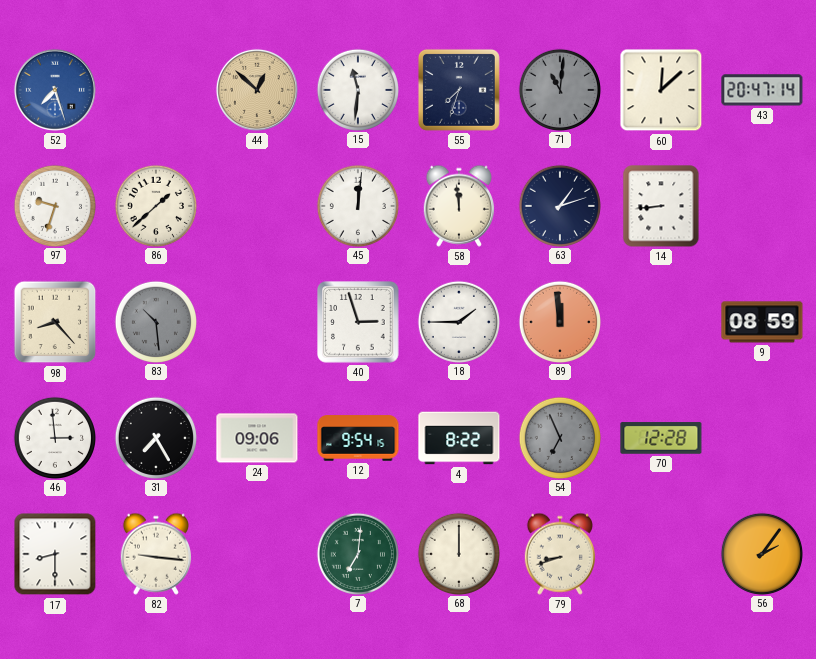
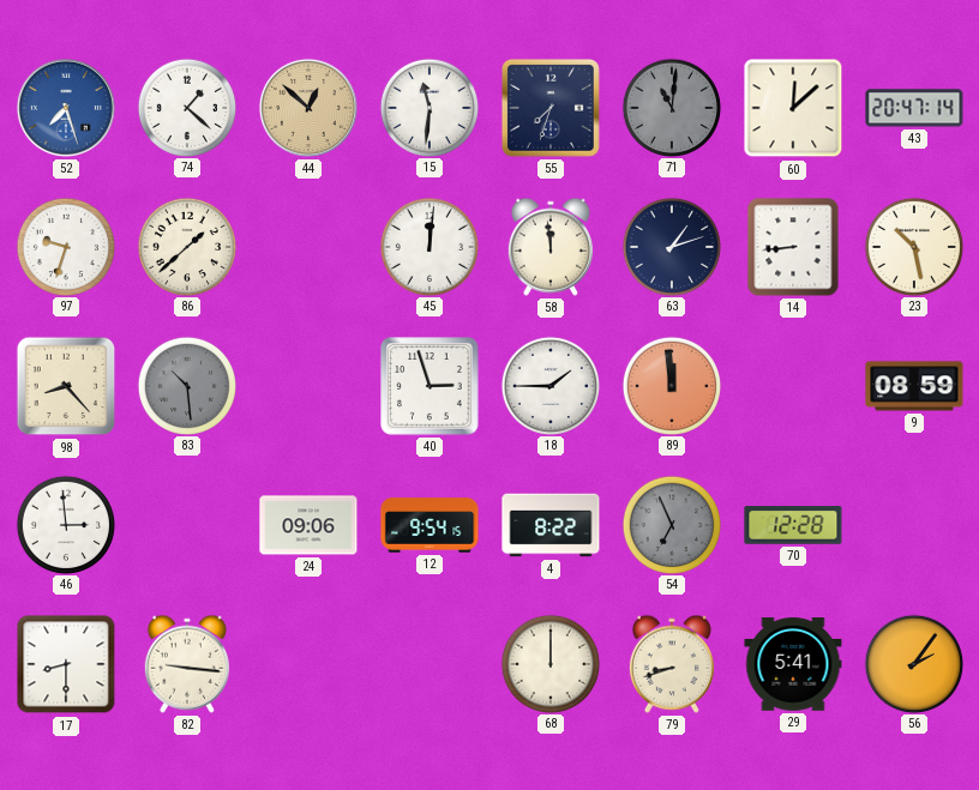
74: none -> 1:22 (186, 107)
23: none -> 10:28 (913, 246)
31: 7:25 -> none (155, 437)
7: 7:01 -> none (357, 553)
29: none -> 5:41 (793, 664)
